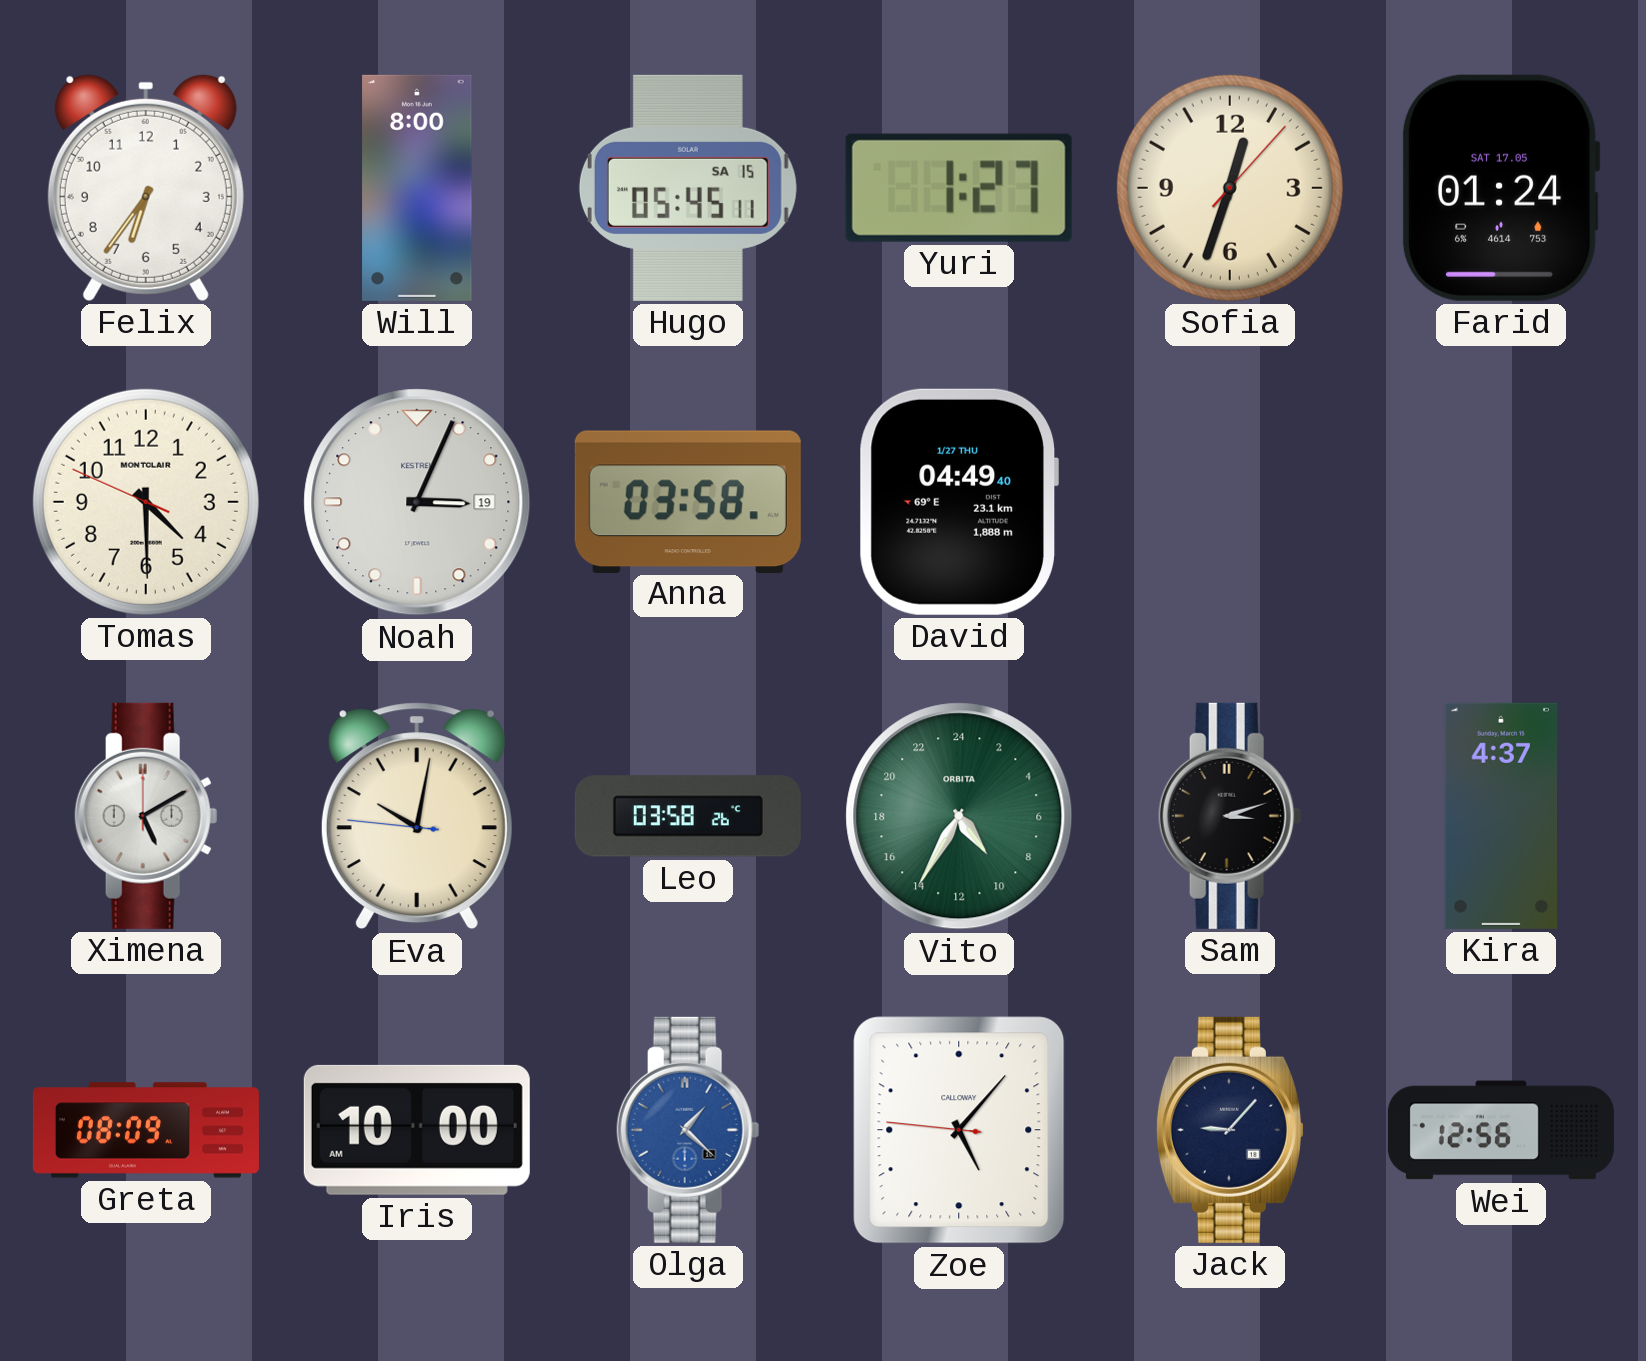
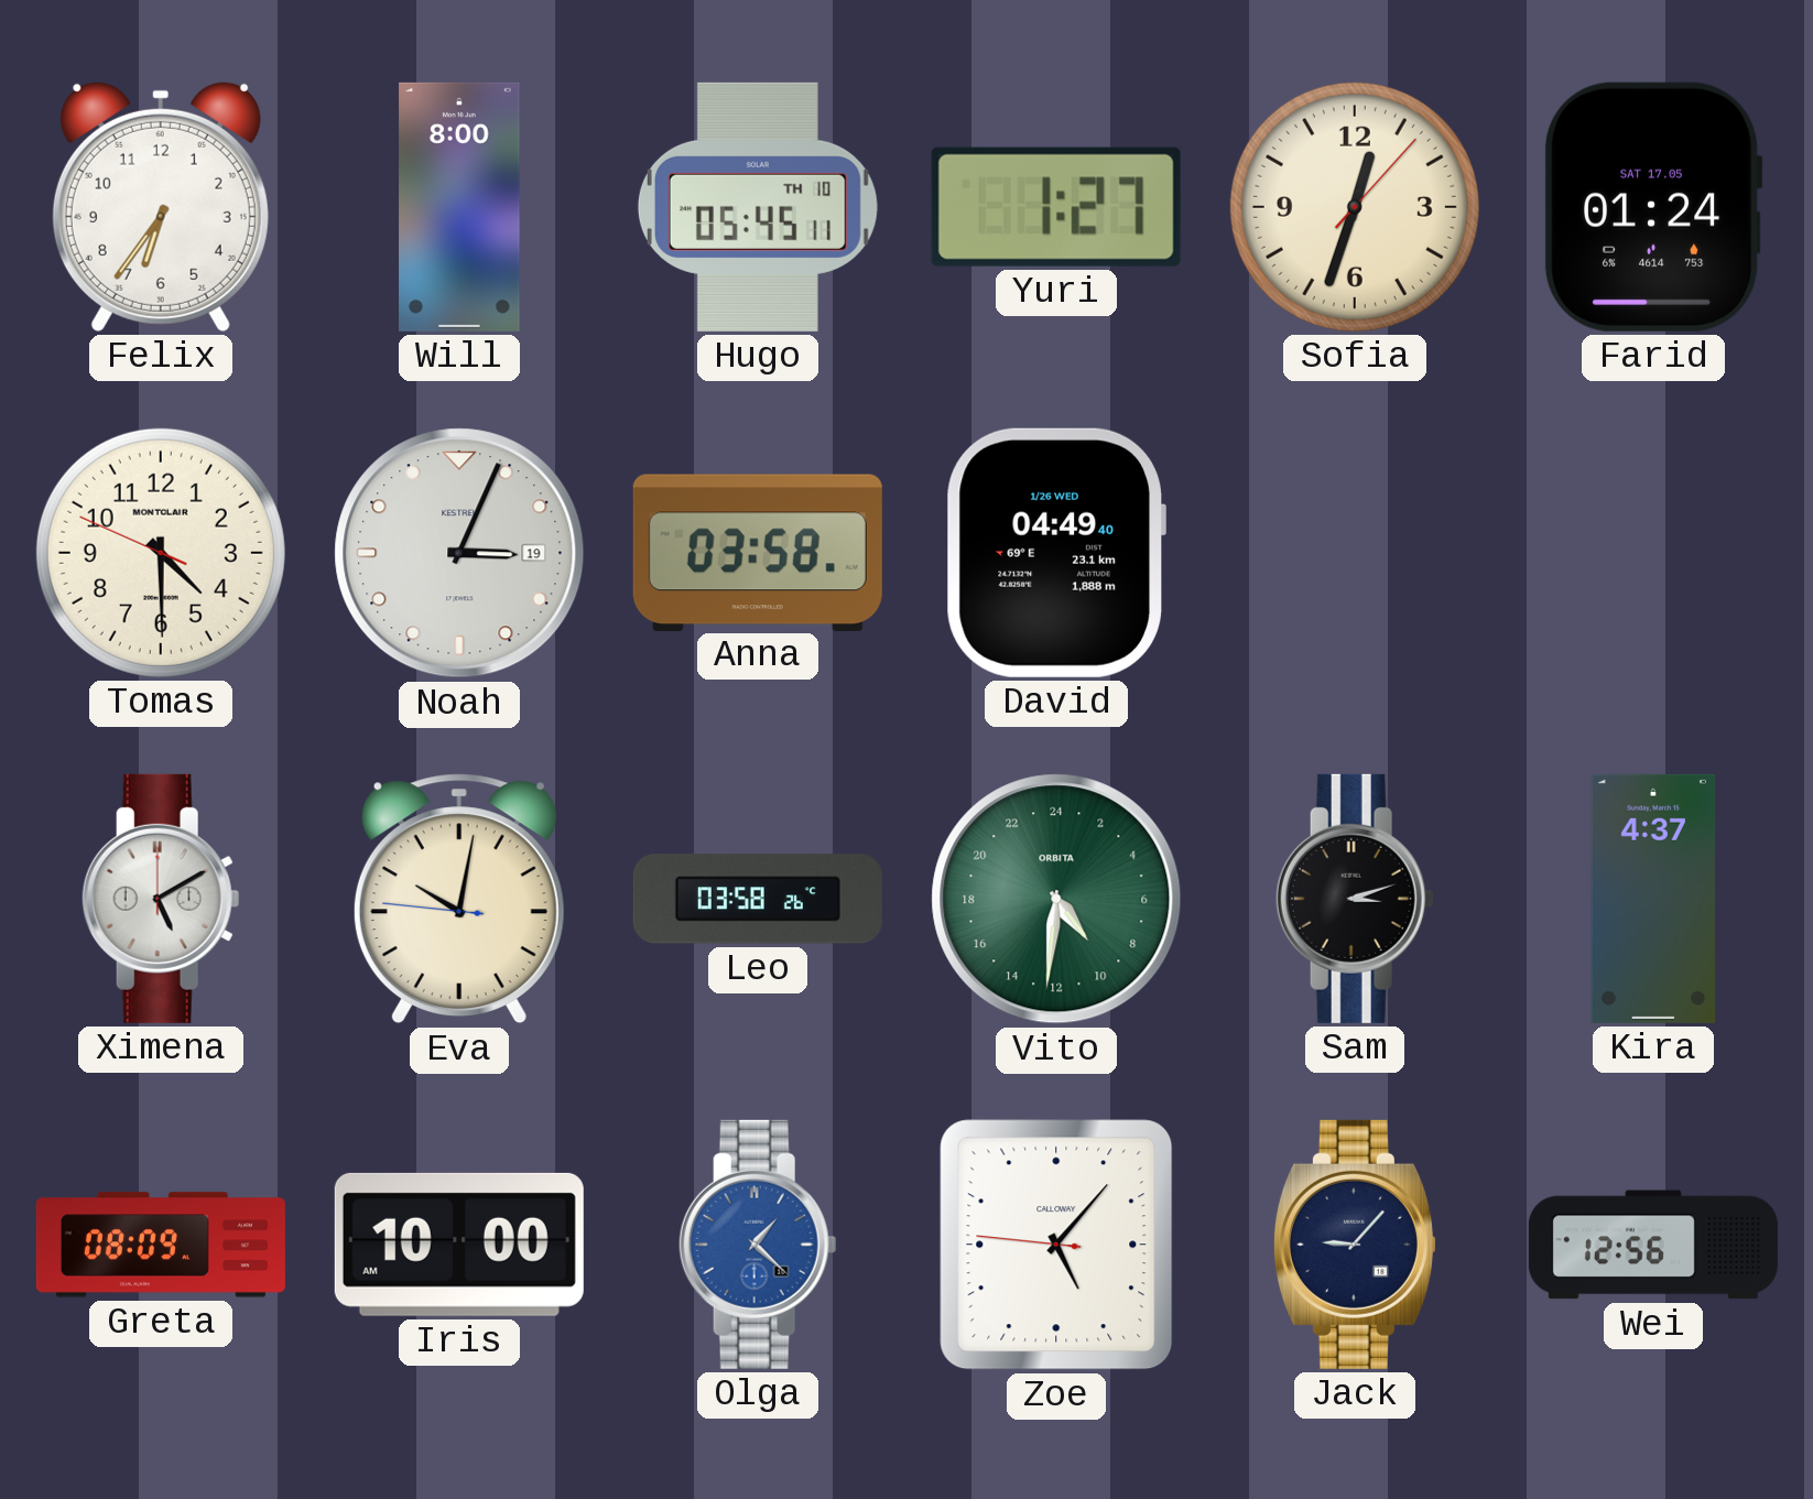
Hugo date: SA 15 -> TH 10 (758, 207)
David date: 1/27 THU -> 1/26 WED (1056, 553)
Vito: 9:35 -> 9:31 (1056, 899)
